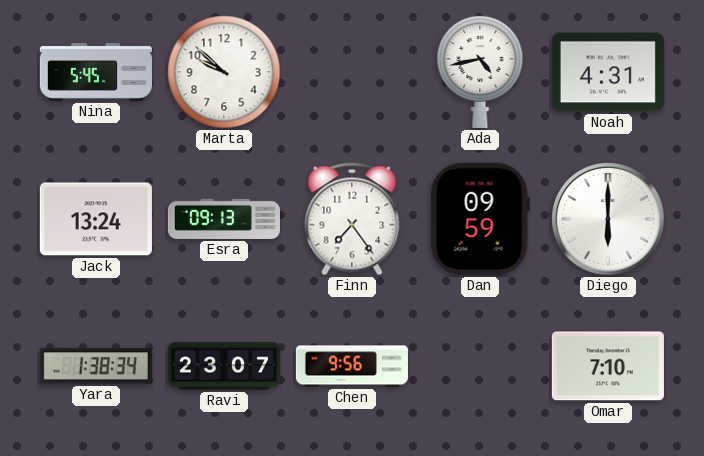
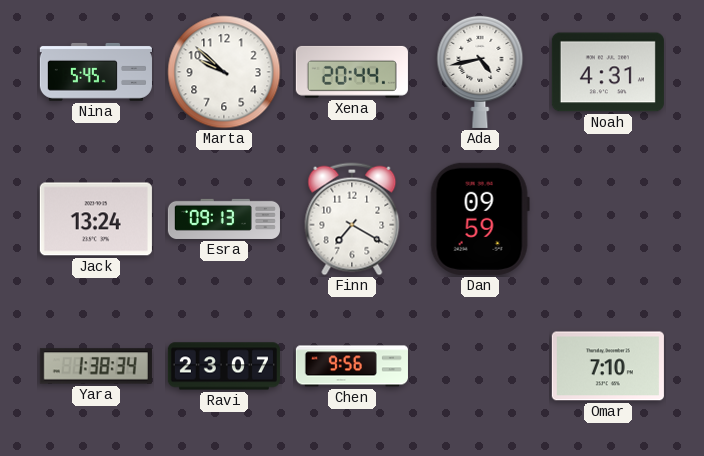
Xena: none -> 20:44 (352, 72)
Finn: 7:24 -> 7:20 (352, 219)
Diego: 6:00 -> none (608, 219)
